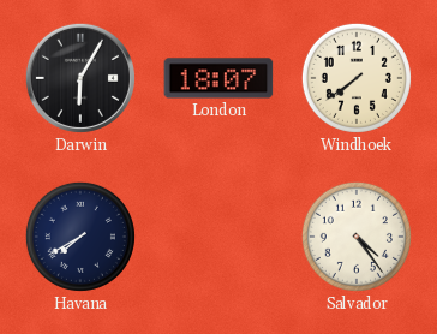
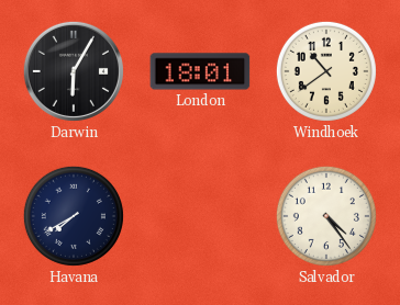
London: 18:07 -> 18:01 (200, 71)
Windhoek: 7:39 -> 10:39 (326, 71)
